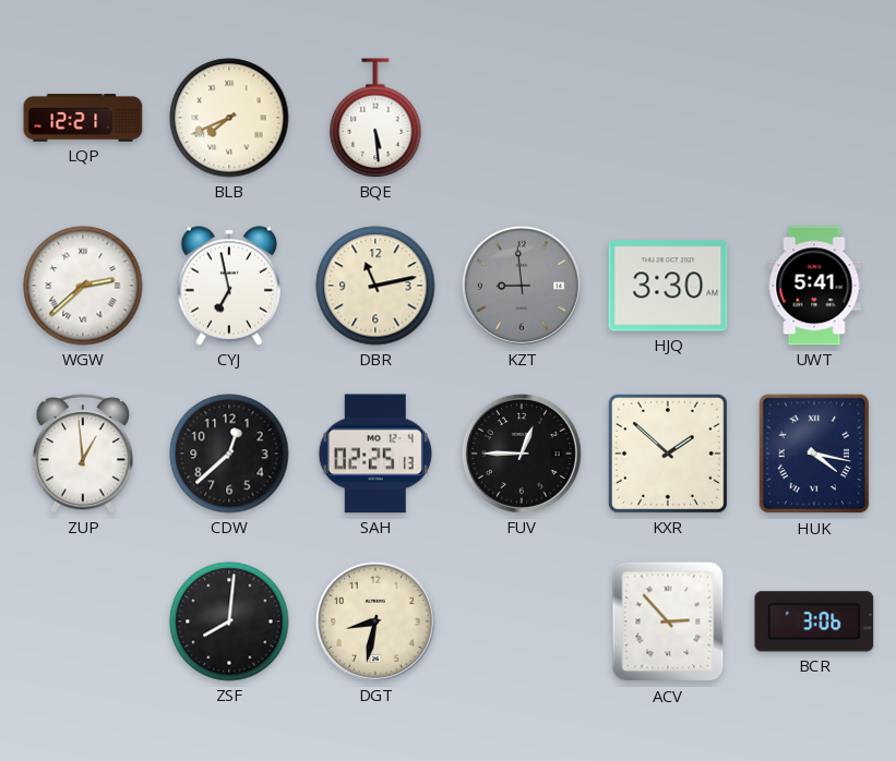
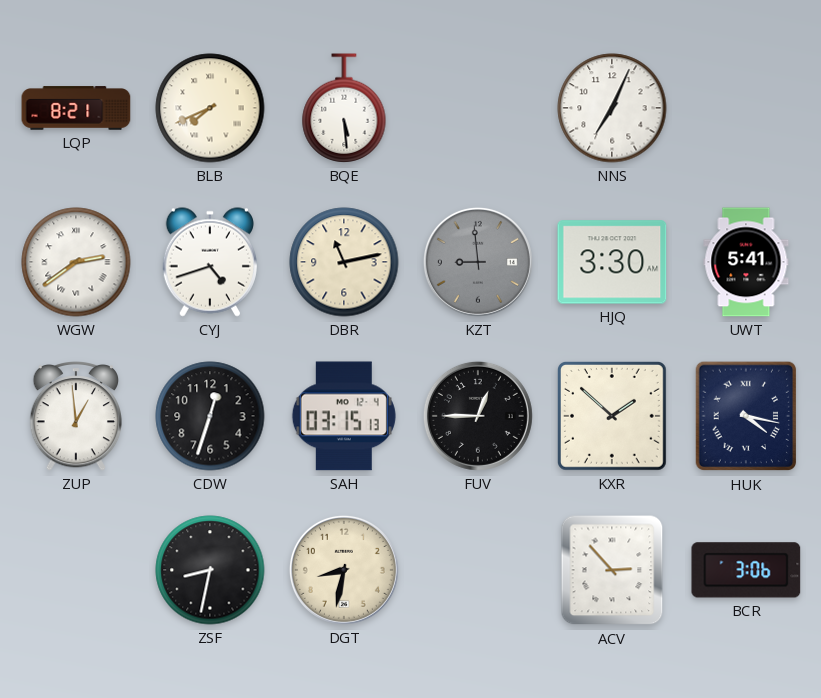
LQP: 12:21 -> 8:21 (76, 108)
NNS: none -> 7:04 (612, 108)
WGW: 2:38 -> 2:39 (76, 262)
CYJ: 6:58 -> 4:42 (210, 262)
CDW: 12:38 -> 12:33 (210, 416)
SAH: 02:25 -> 03:15 (344, 416)
ZSF: 8:01 -> 8:32 (210, 570)
